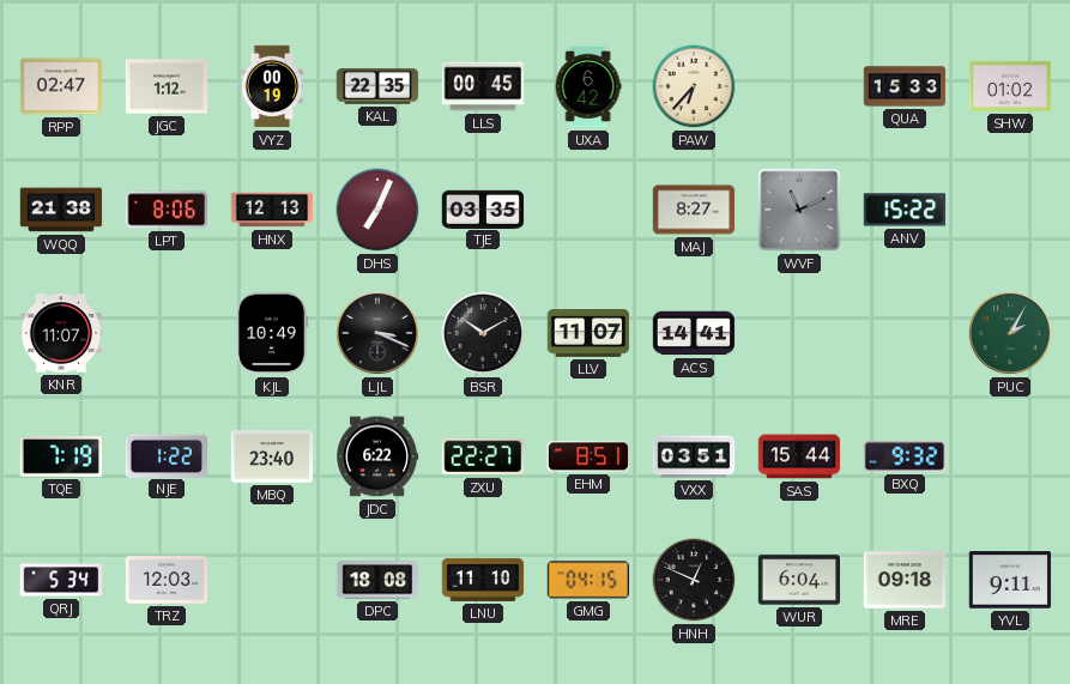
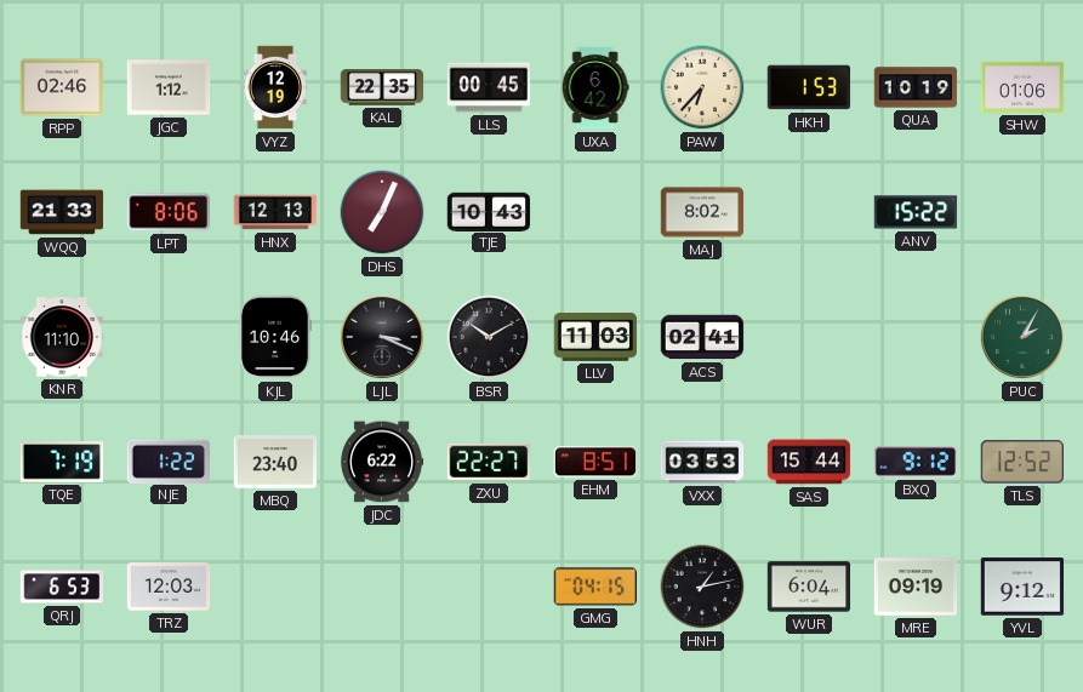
RPP: 02:47 -> 02:46 (62, 87)
VYZ: 00:19 -> 12:19 (275, 87)
HKH: none -> 1:53 (809, 87)
QUA: 15:33 -> 10:19 (916, 87)
SHW: 01:02 -> 01:06 (1022, 87)
WQQ: 21:38 -> 21:33 (62, 212)
TJE: 03:35 -> 10:43 (489, 211)
MAJ: 8:27 -> 8:02 (702, 212)
WVF: 11:11 -> none (799, 210)
KNR: 11:07 -> 11:10 (62, 337)
KJL: 10:49 -> 10:46 (275, 337)
LLV: 11:07 -> 11:03 (595, 338)
ACS: 14:41 -> 02:41 (702, 337)
VXX: 03:51 -> 03:53 (702, 462)
BXQ: 9:32 -> 9:12 (914, 462)
TLS: none -> 12:52 (1021, 462)
QRJ: 5:34 -> 6:53 (62, 587)
DPC: 18:08 -> none (377, 580)
LNU: 11:10 -> none (483, 580)
HNH: 12:49 -> 1:13 (702, 587)
MRE: 09:18 -> 09:19 (916, 587)
YVL: 9:11 -> 9:12 (1022, 587)
